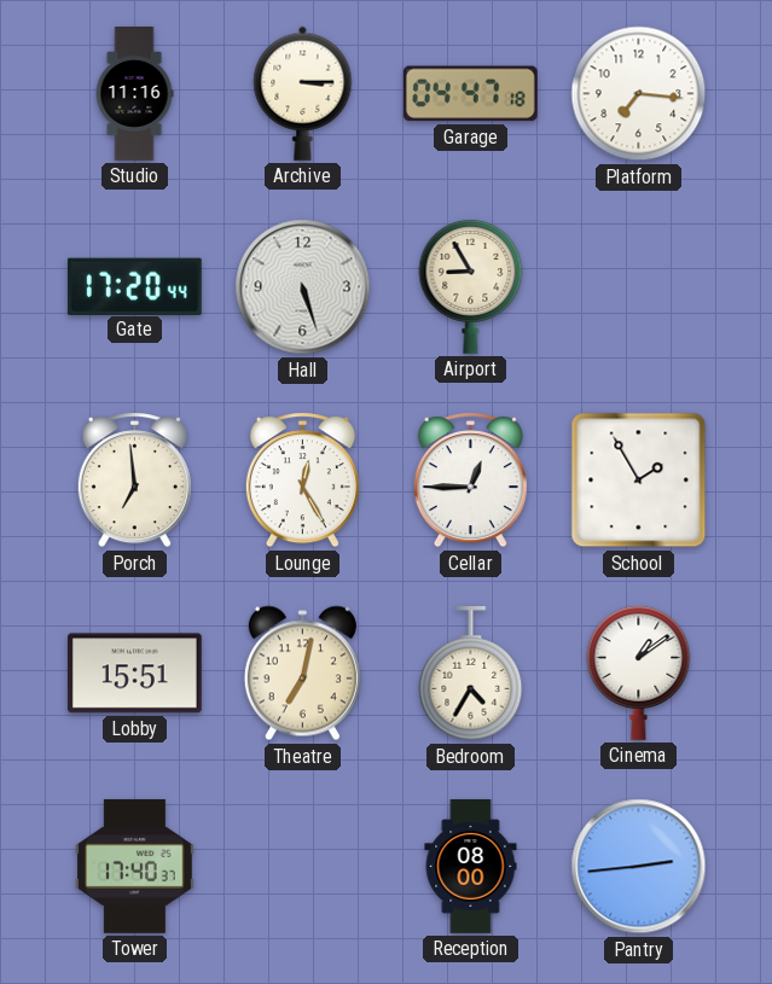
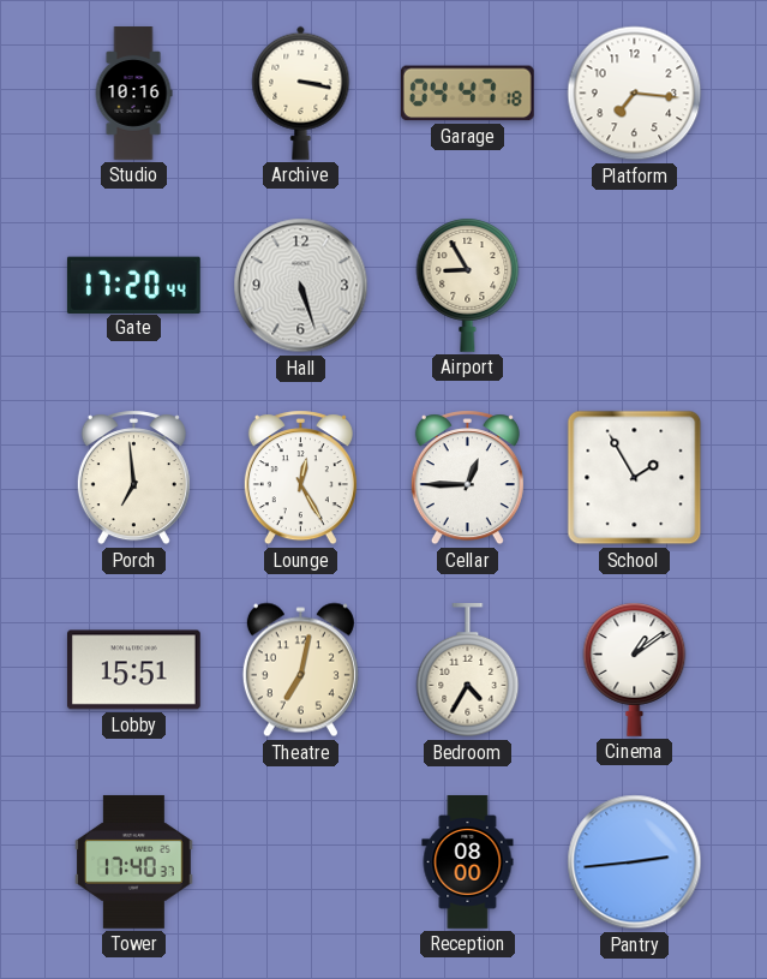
Studio: 11:16 -> 10:16 (133, 94)
Archive: 3:15 -> 3:17 (301, 92)
